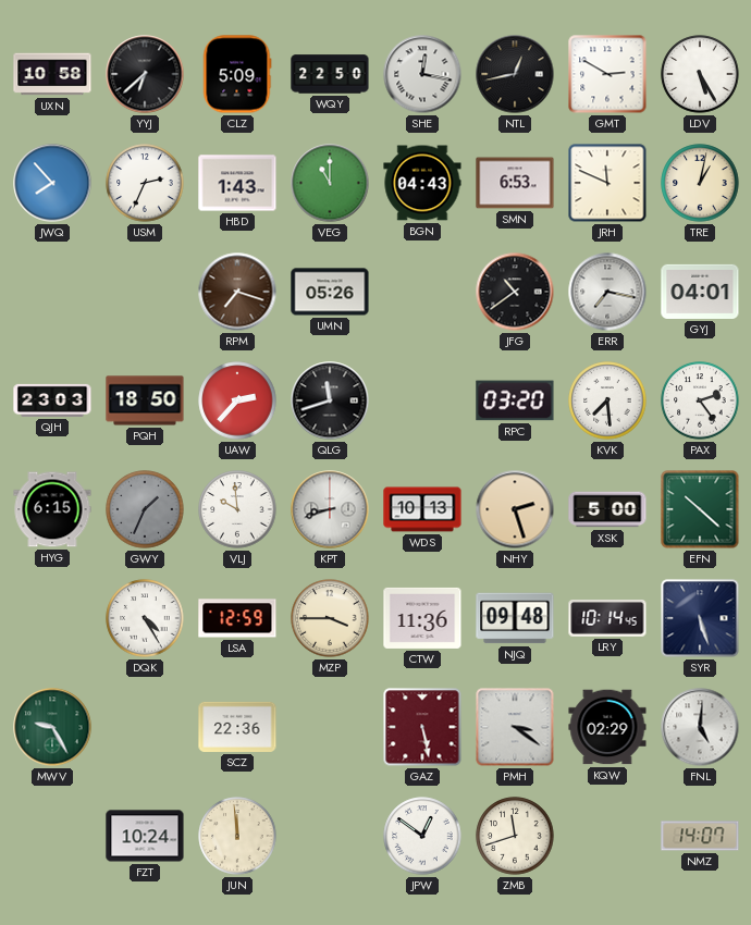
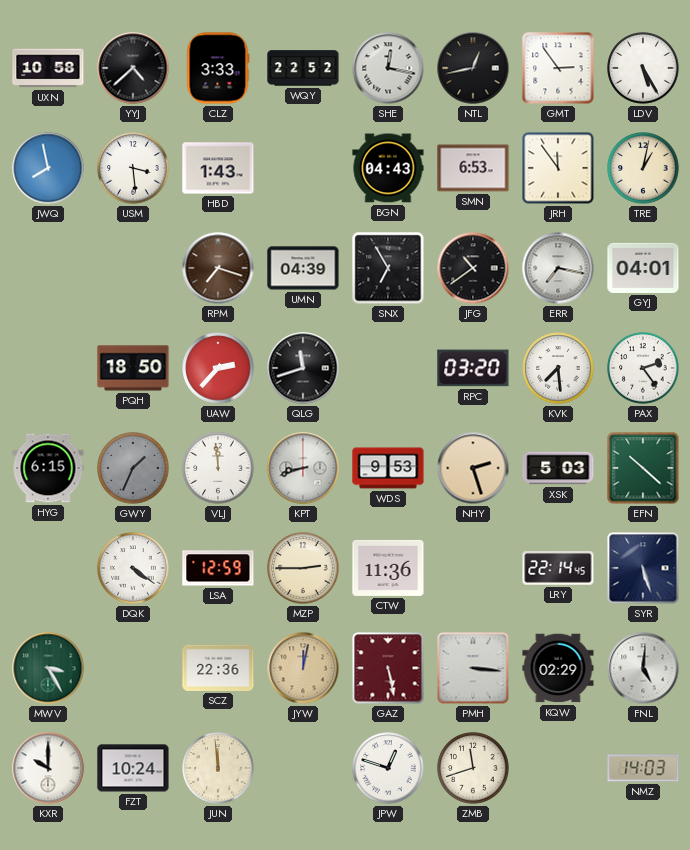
YYJ: 6:38 -> 4:38 (133, 68)
CLZ: 5:09 -> 3:33 (218, 68)
WQY: 22:50 -> 22:52 (303, 68)
GMT: 2:50 -> 2:54 (558, 68)
JWQ: 7:53 -> 7:58 (48, 168)
USM: 2:34 -> 3:29 (133, 168)
VEG: 11:00 -> none (330, 183)
JRH: 11:49 -> 11:54 (558, 168)
UMN: 05:26 -> 04:39 (303, 268)
SNX: none -> 6:55 (388, 268)
QJH: 23:03 -> none (52, 400)
VLJ: 9:59 -> 11:59 (218, 468)
WDS: 10:13 -> 9:53 (388, 468)
XSK: 5:00 -> 5:03 (558, 468)
DQK: 4:25 -> 4:21 (133, 568)
MZP: 3:45 -> 2:45 (303, 568)
NJQ: 09:48 -> none (515, 618)
LRY: 10:14 -> 22:14 (558, 569)
MWV: 9:25 -> 3:25 (48, 668)
JYW: none -> 12:02 (303, 668)
PMH: 3:21 -> 3:16 (473, 668)
KXR: none -> 10:00 (48, 768)
JPW: 12:51 -> 12:48 (388, 768)
NMZ: 14:07 -> 14:03 (643, 768)
